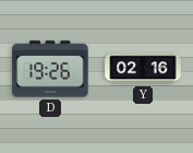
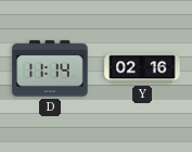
D: 19:26 -> 11:14 (50, 68)
